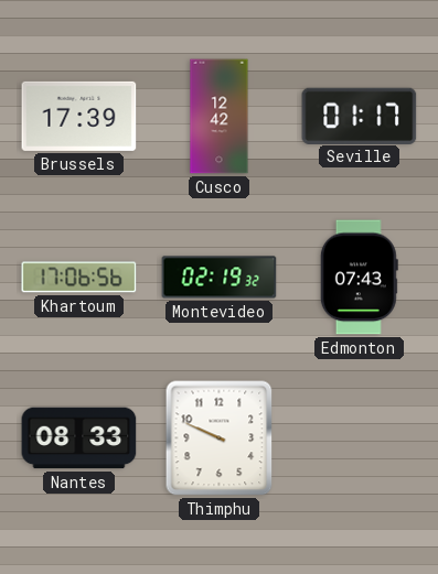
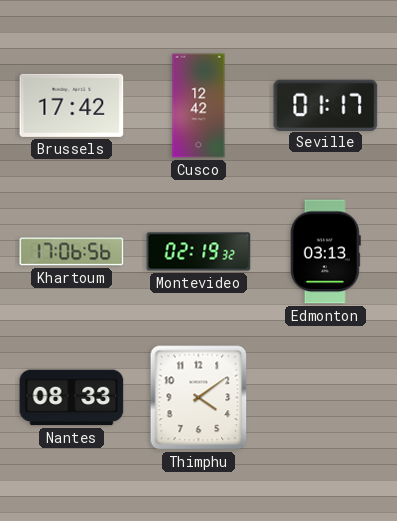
Brussels: 17:39 -> 17:42 (72, 105)
Edmonton: 07:43 -> 03:13 (325, 252)
Thimphu: 9:49 -> 4:09 (199, 398)
